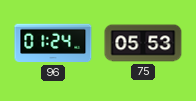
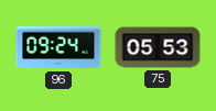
96: 01:24 -> 09:24 (58, 47)
